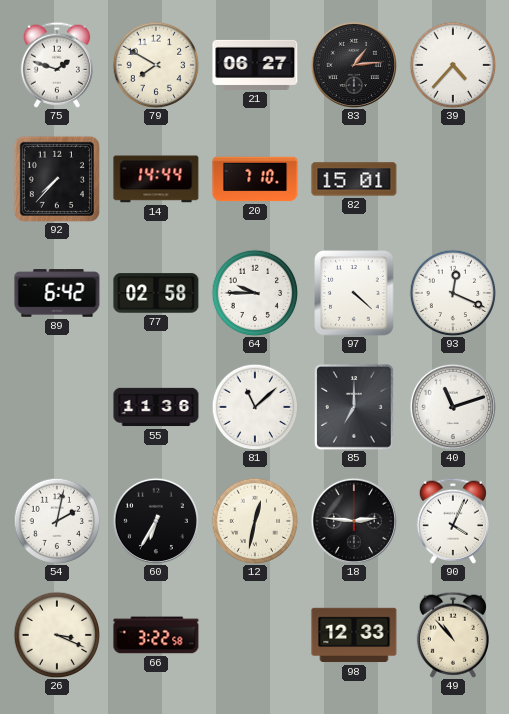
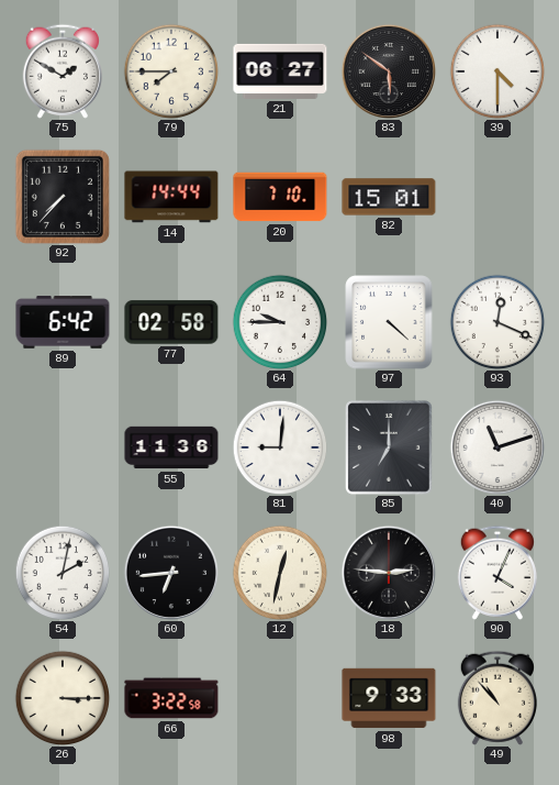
75: 1:48 -> 1:50 (63, 71)
79: 7:50 -> 7:45 (171, 71)
83: 1:14 -> 5:51 (388, 70)
39: 4:37 -> 4:30 (497, 71)
81: 11:08 -> 9:01 (280, 447)
60: 6:35 -> 6:44 (170, 572)
26: 3:19 -> 3:15 (63, 698)
98: 12:33 -> 9:33 (389, 698)
